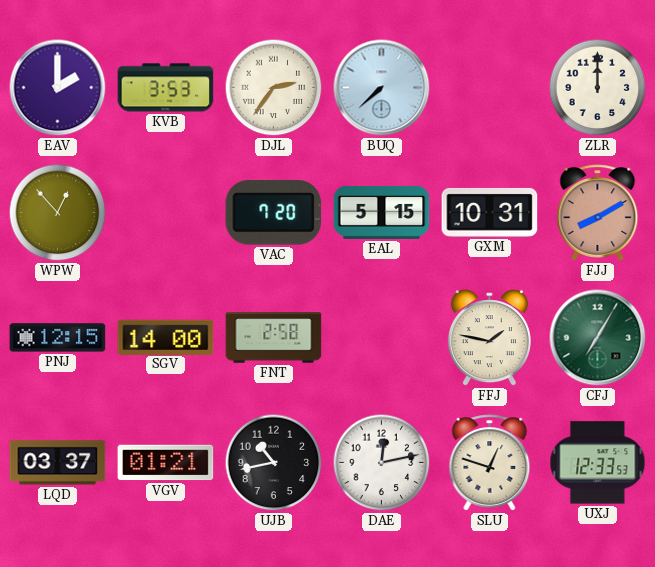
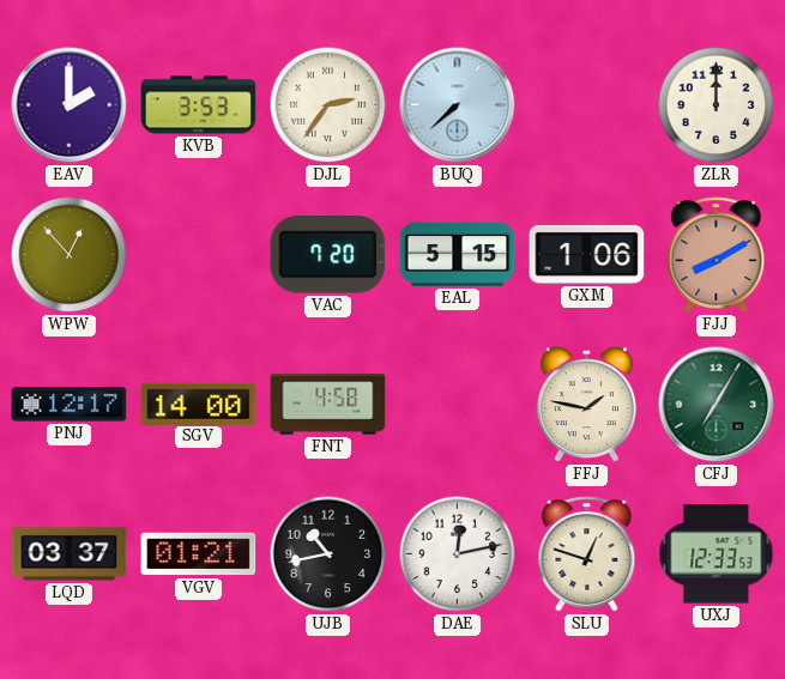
GXM: 10:31 -> 1:06 (587, 254)
PNJ: 12:15 -> 12:17 (70, 405)
FNT: 2:58 -> 4:58 (328, 405)
